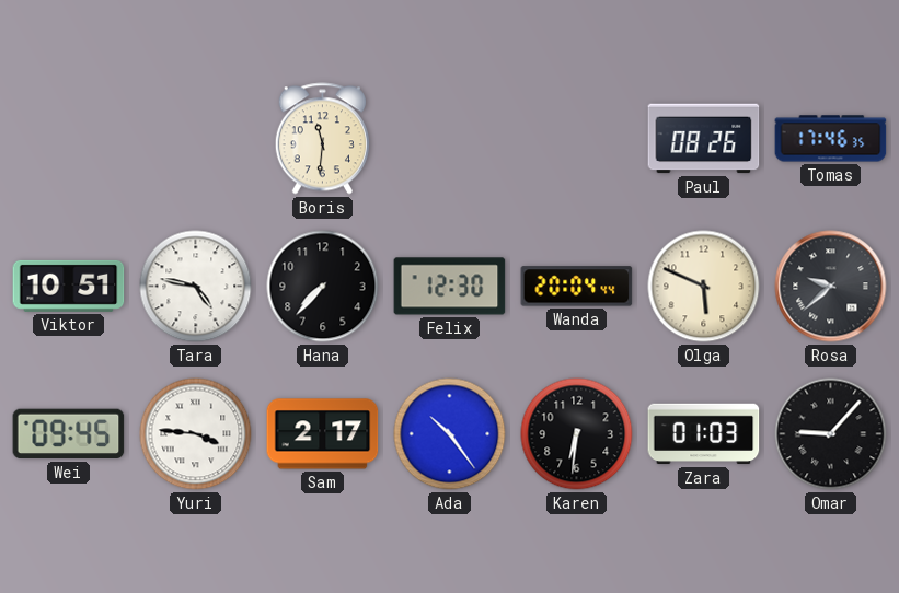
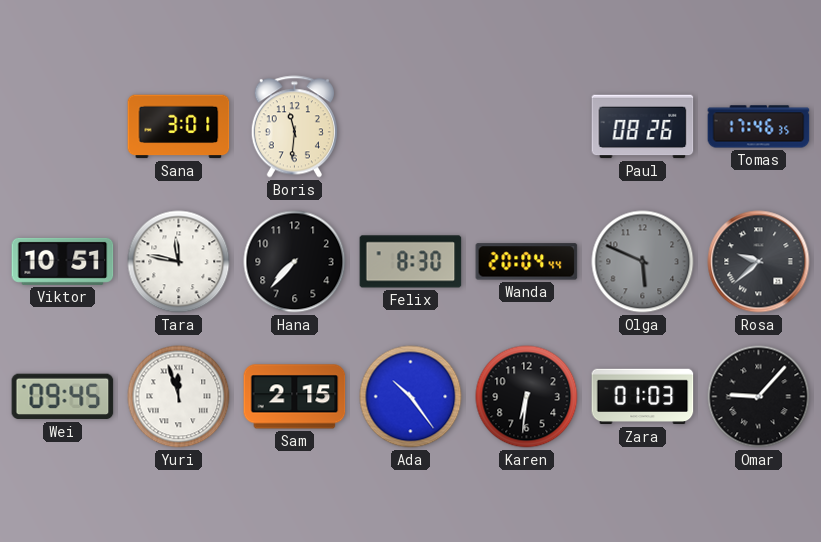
Sana: none -> 3:01 (179, 127)
Tara: 4:47 -> 11:47 (179, 262)
Felix: 12:30 -> 8:30 (411, 262)
Olga dial: cream -> grey (643, 262)
Yuri: 3:46 -> 11:57 (179, 397)
Sam: 2:17 -> 2:15 (295, 397)
